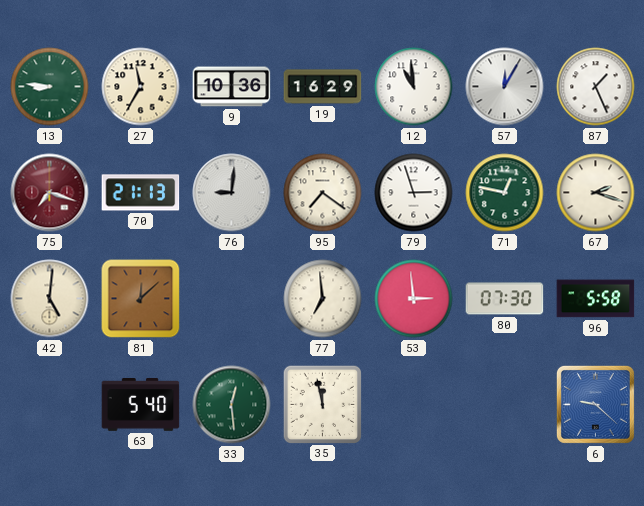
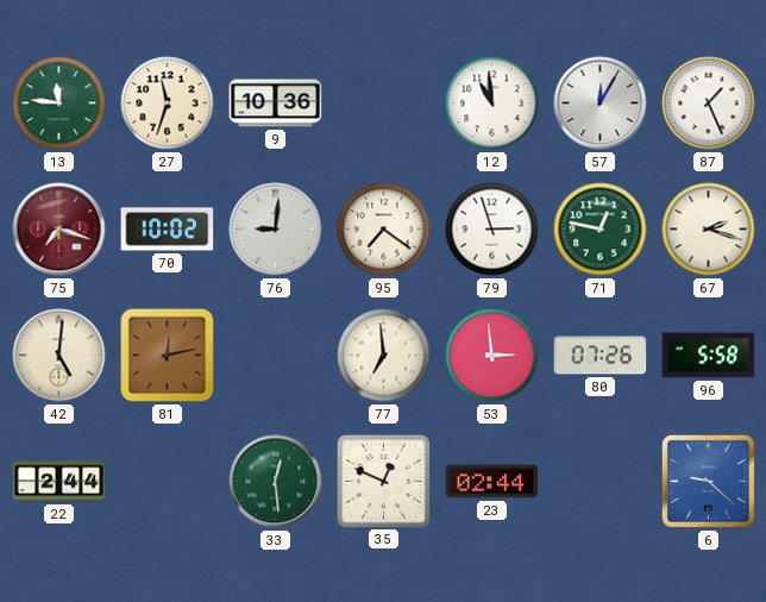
13: 8:46 -> 11:46 (59, 104)
27: 11:35 -> 11:33 (168, 104)
19: 16:29 -> none (323, 87)
70: 21:13 -> 10:02 (168, 230)
81: 12:08 -> 12:13 (168, 356)
80: 07:30 -> 07:26 (601, 356)
22: none -> 2:44 (59, 482)
63: 5:40 -> none (141, 405)
35: 11:58 -> 12:49 (383, 481)
23: none -> 02:44 (492, 482)
